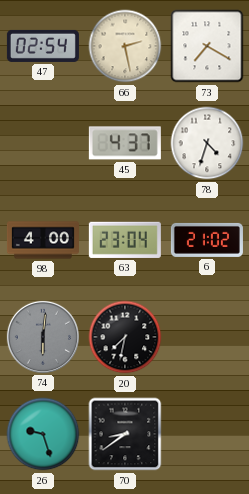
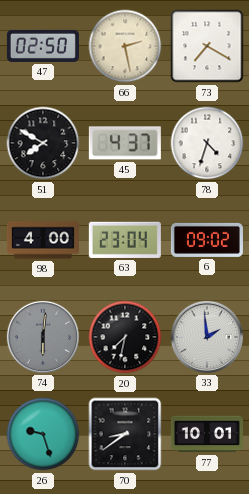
47: 02:54 -> 02:50 (43, 46)
51: none -> 7:50 (43, 143)
6: 21:02 -> 09:02 (207, 240)
33: none -> 1:59 (207, 337)
77: none -> 10:01 (207, 434)
